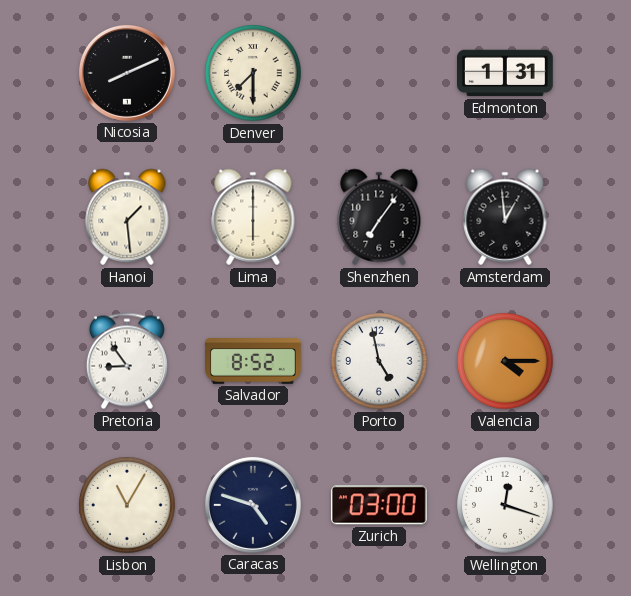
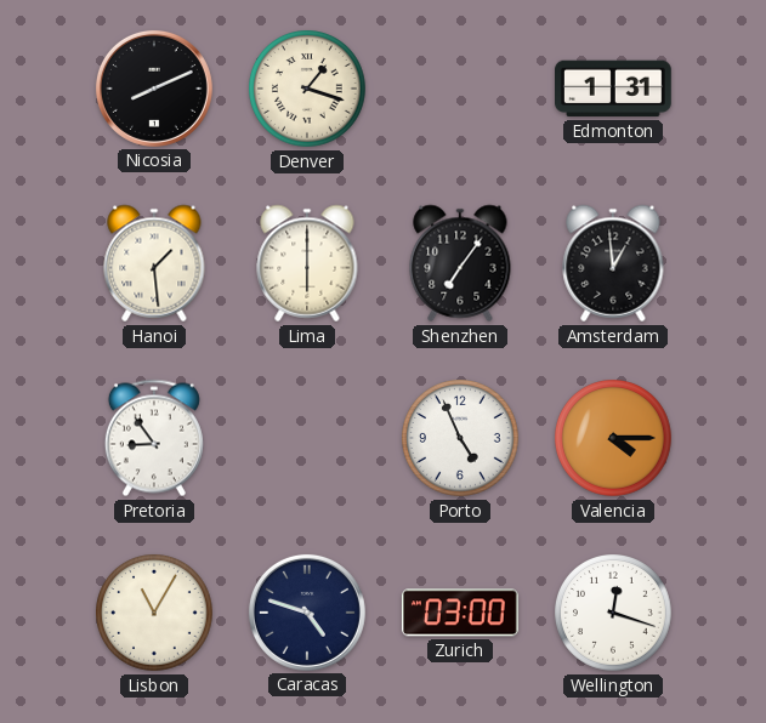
Denver: 7:30 -> 1:18 (308, 90)
Salvador: 8:52 -> none (254, 362)
Porto: 4:58 -> 4:56 (461, 439)
